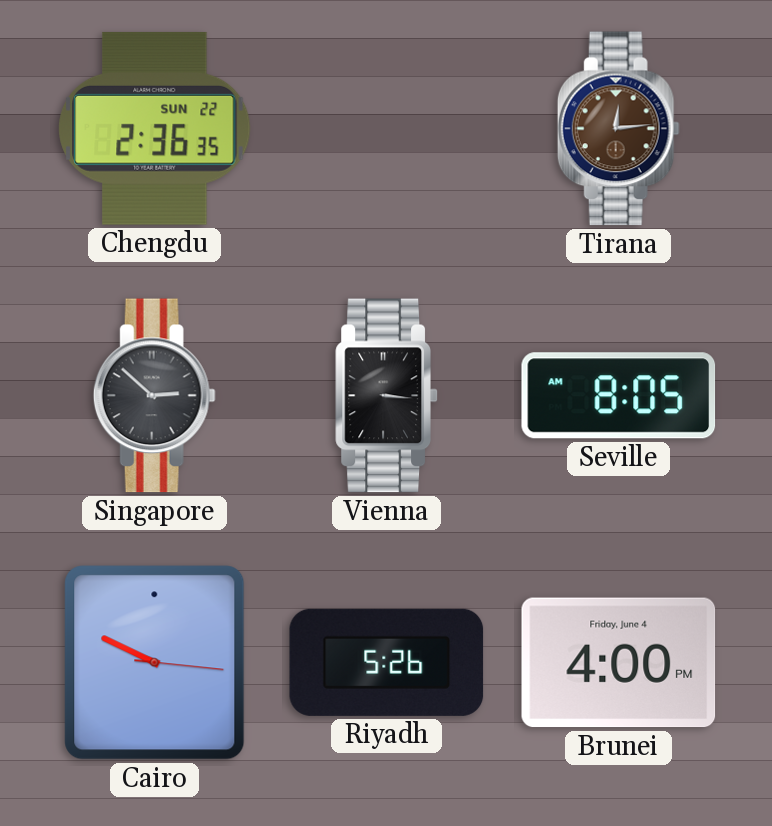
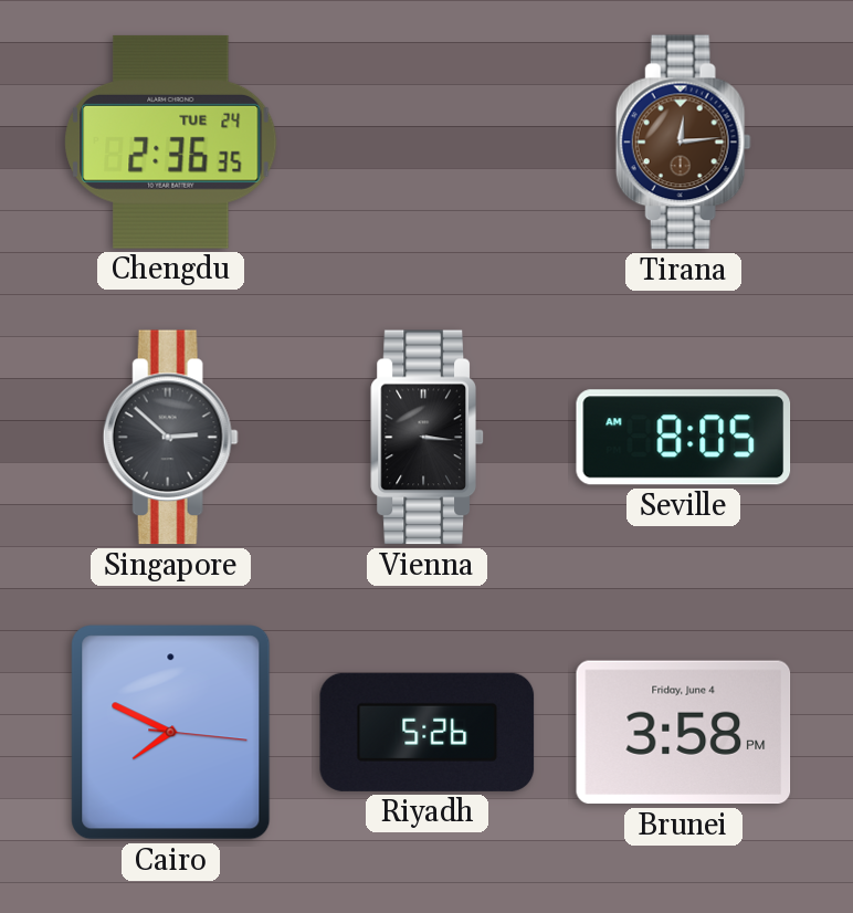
Chengdu date: SUN 22 -> TUE 24 (171, 141)
Cairo: 9:49 -> 7:49 (171, 733)
Brunei: 4:00 -> 3:58 (684, 733)
